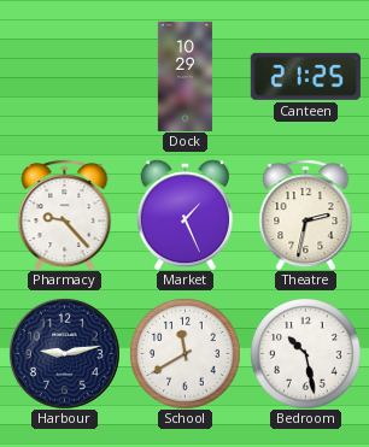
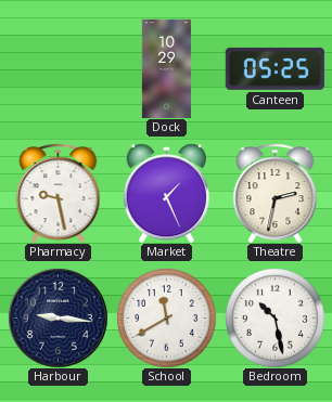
Canteen: 21:25 -> 05:25 (274, 68)
Pharmacy: 9:23 -> 9:28 (59, 193)
Harbour: 9:13 -> 9:16 (59, 319)
